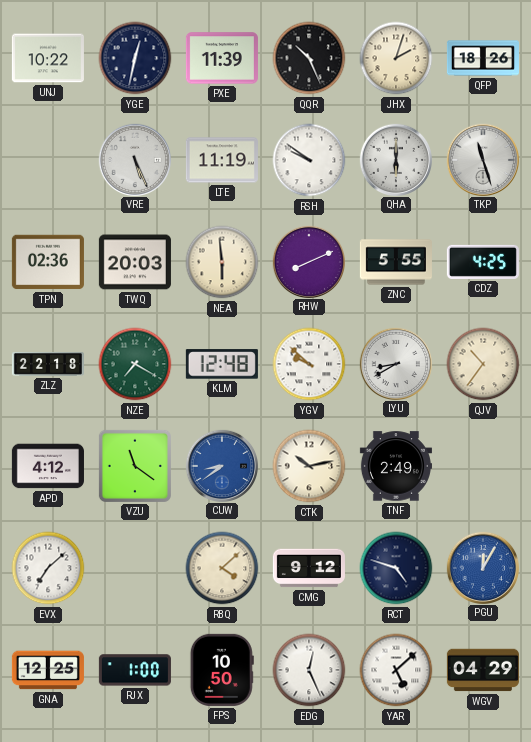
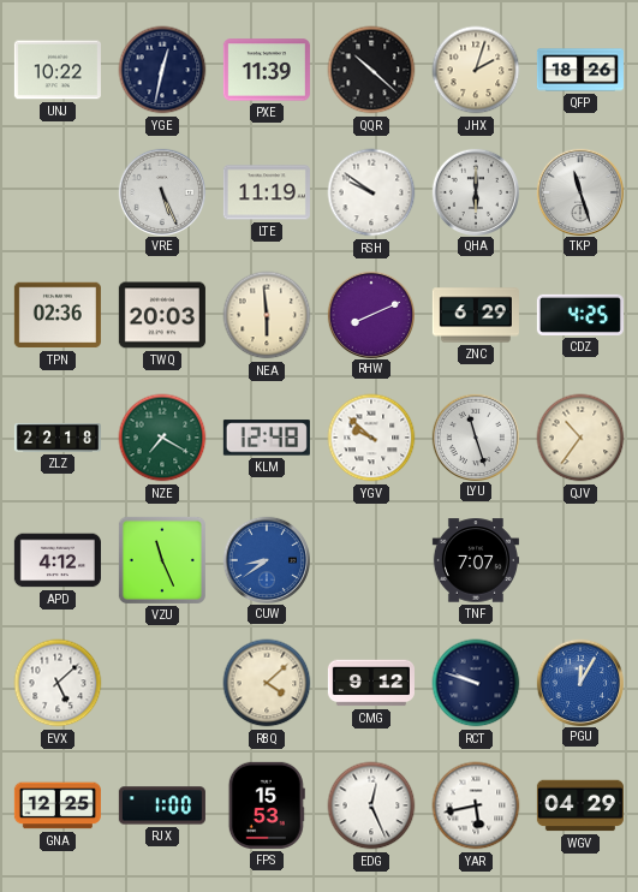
QQR: 10:26 -> 10:22 (371, 70)
ZNC: 5:55 -> 6:29 (476, 315)
LYU: 8:40 -> 11:27 (475, 436)
VZU: 11:21 -> 11:26 (162, 560)
CTK: 10:13 -> none (309, 466)
TNF: 2:49 -> 7:07 (476, 560)
EVX: 7:08 -> 5:08 (58, 683)
RCT: 4:48 -> 9:48 (476, 683)
FPS: 10:50 -> 15:53 (267, 805)
YAR: 5:08 -> 5:43 (476, 805)
